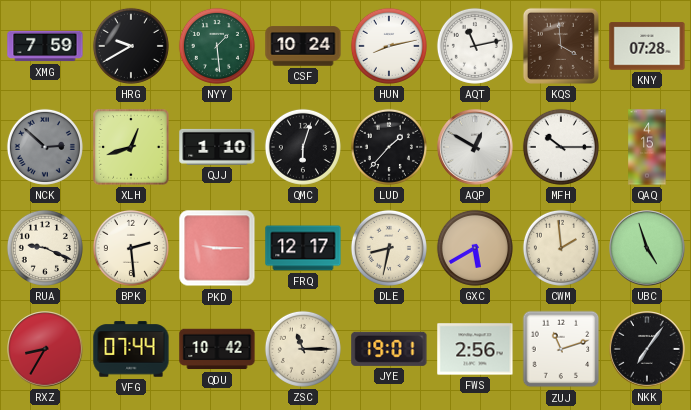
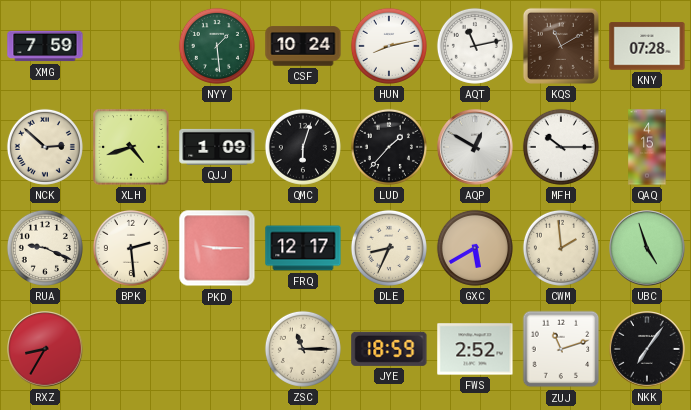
HRG: 9:40 -> none (131, 46)
KQS: 3:59 -> 11:10 (561, 46)
NCK dial: grey -> cream (45, 147)
XLH: 12:42 -> 4:42 (131, 147)
QJJ: 1:10 -> 1:09 (217, 147)
DLE: 8:32 -> 8:34 (389, 248)
VFG: 07:44 -> none (131, 349)
QDU: 10:42 -> none (217, 349)
JYE: 19:01 -> 18:59 (389, 349)
FWS: 2:56 -> 2:52 (475, 349)
